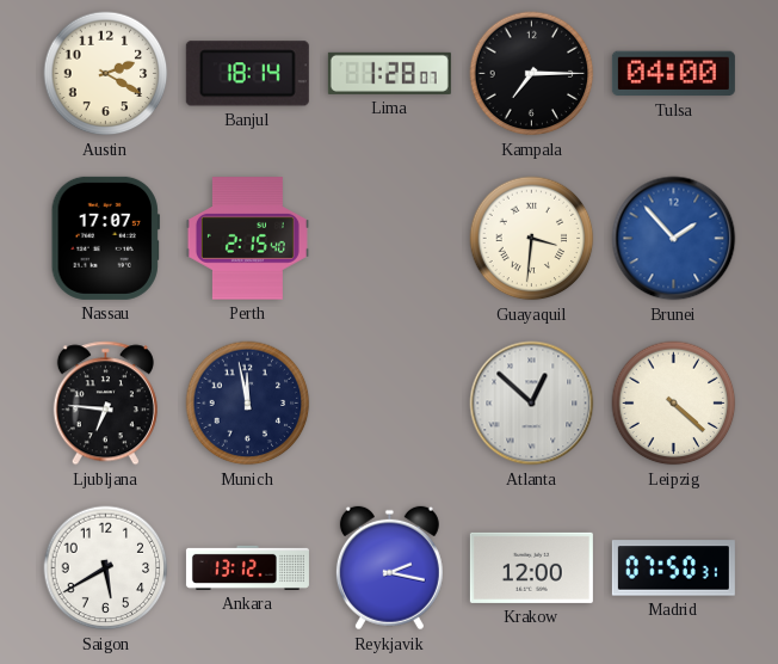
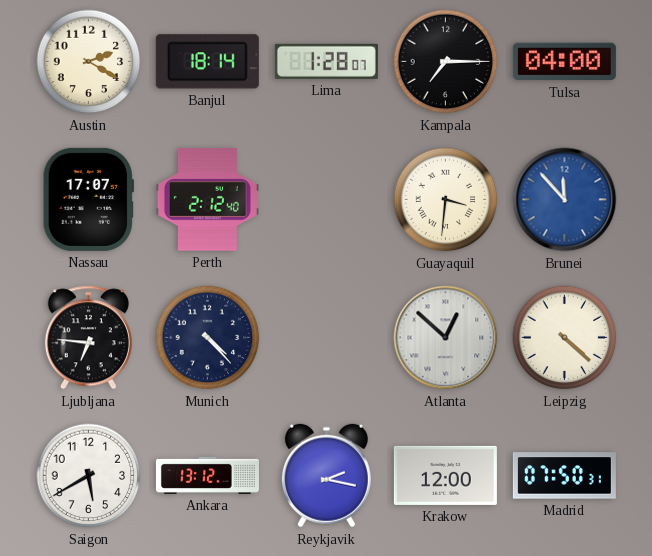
Perth: 2:15 -> 2:12 (207, 200)
Brunei: 1:53 -> 11:53 (565, 200)
Munich: 11:58 -> 4:23 (208, 338)
